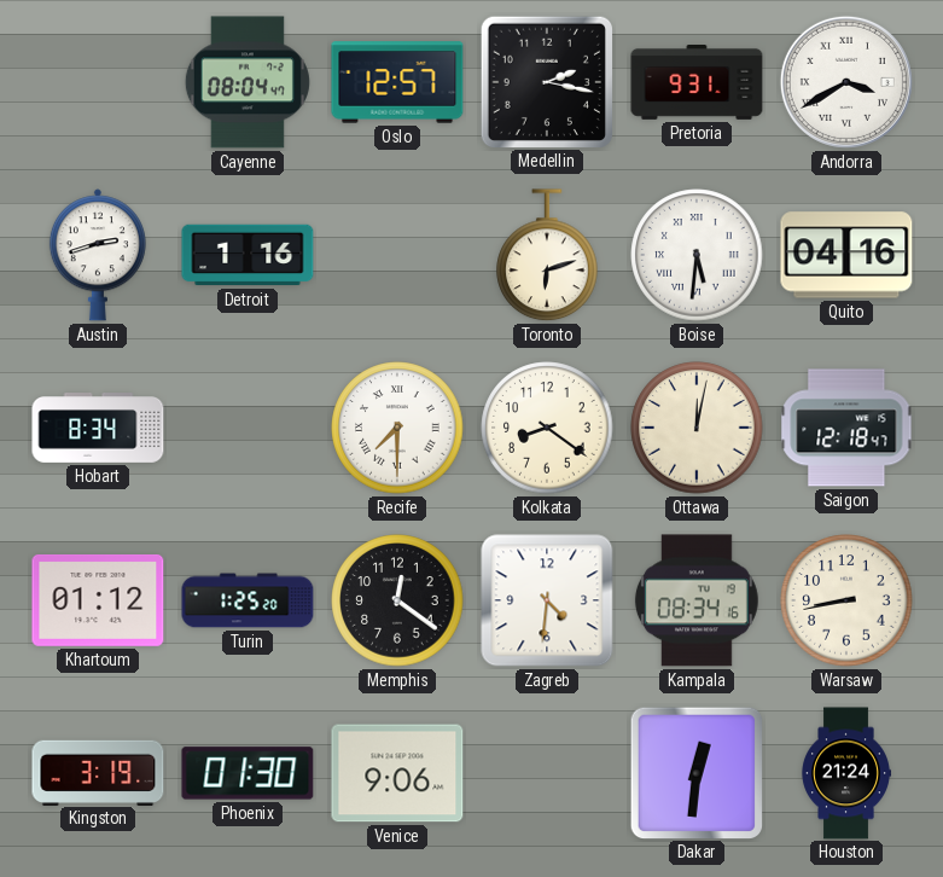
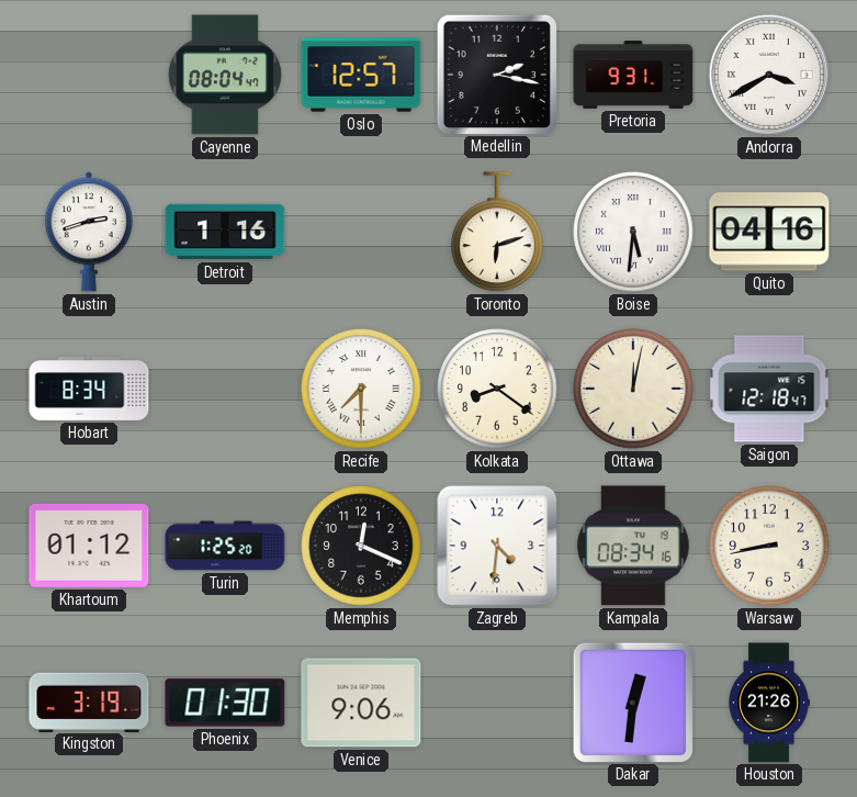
Memphis: 12:21 -> 12:19 (361, 546)
Houston: 21:24 -> 21:26 (768, 703)
